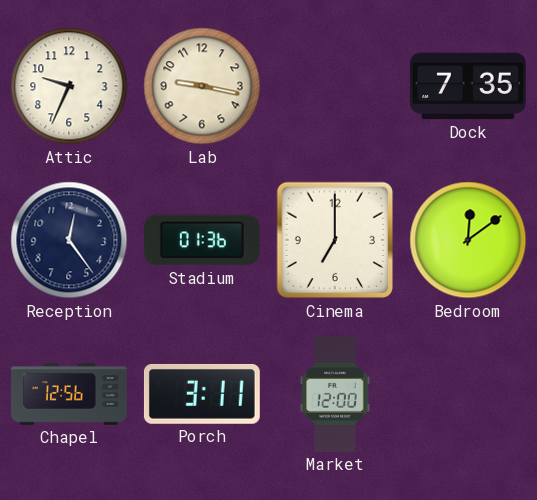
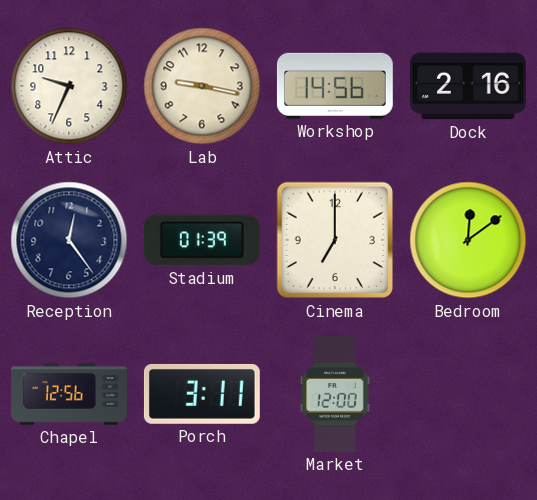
Workshop: none -> 14:56 (335, 86)
Dock: 7:35 -> 2:16 (468, 86)
Stadium: 01:36 -> 01:39 (202, 240)
